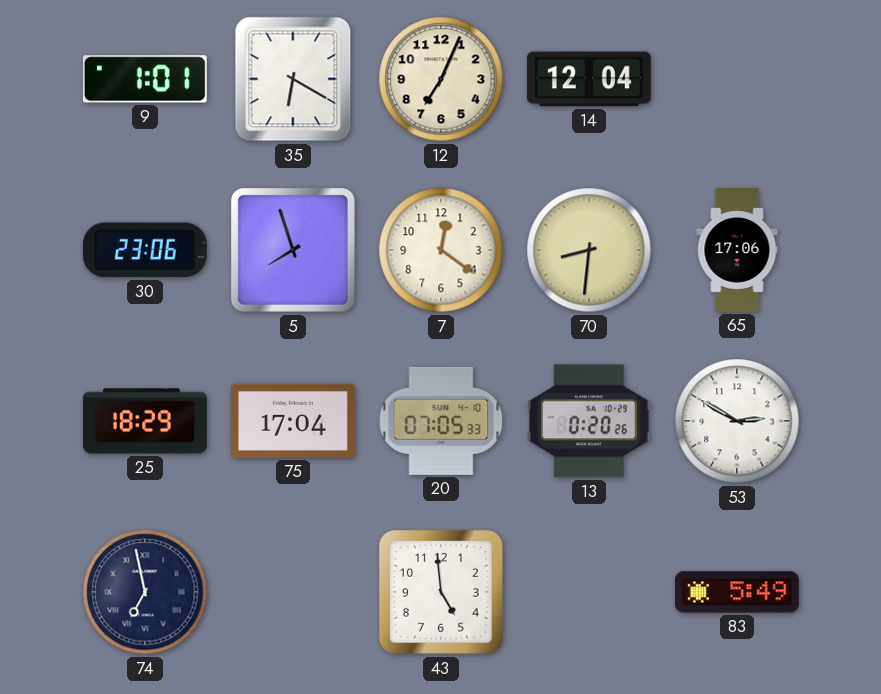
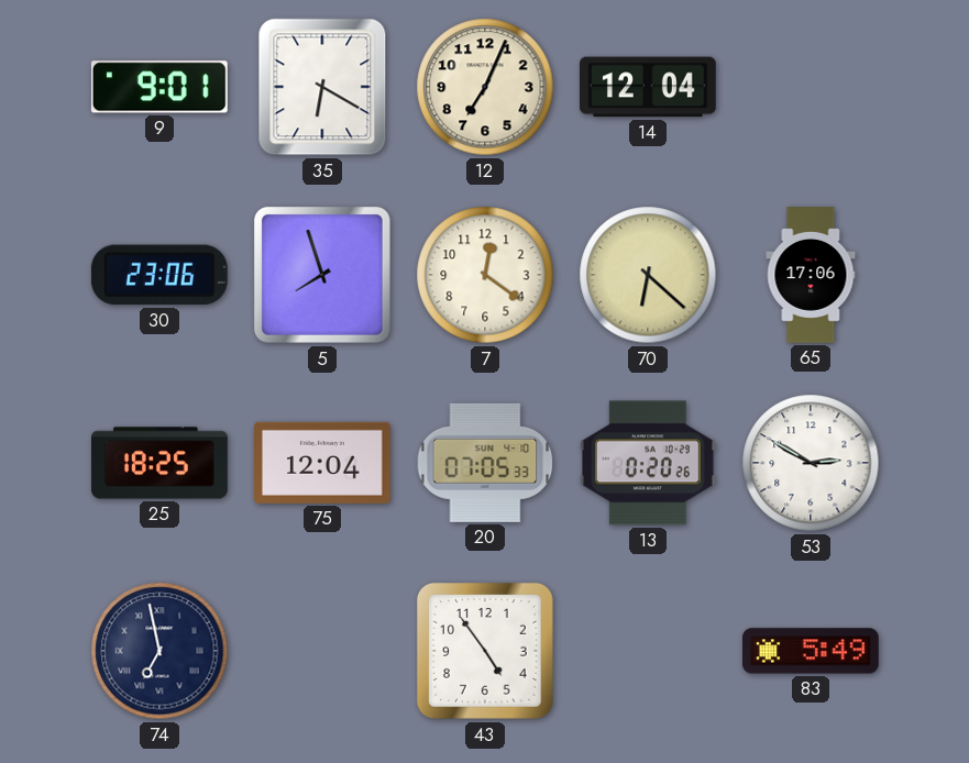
9: 1:01 -> 9:01 (159, 87)
70: 8:31 -> 6:22 (648, 275)
25: 18:29 -> 18:25 (161, 463)
75: 17:04 -> 12:04 (323, 463)
43: 4:59 -> 4:54 (485, 651)
